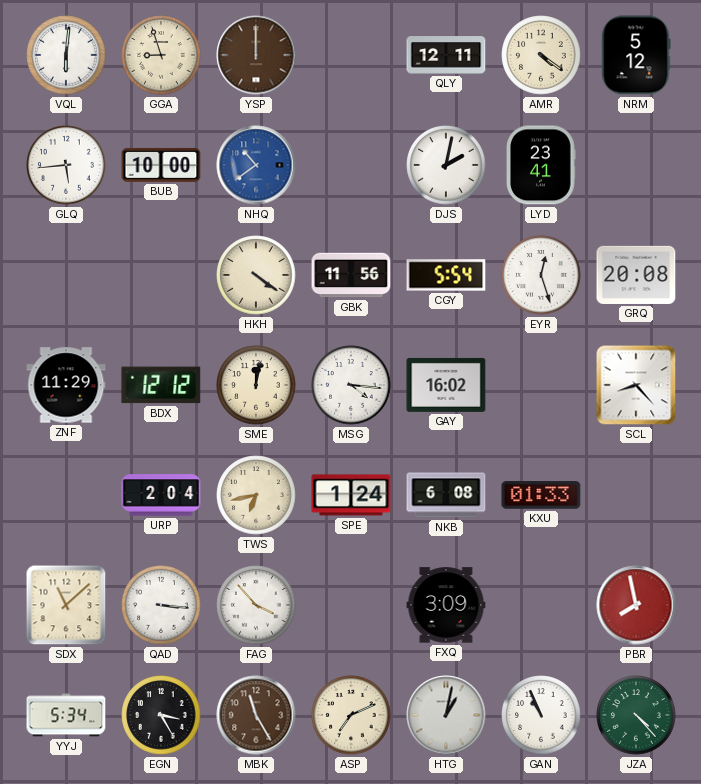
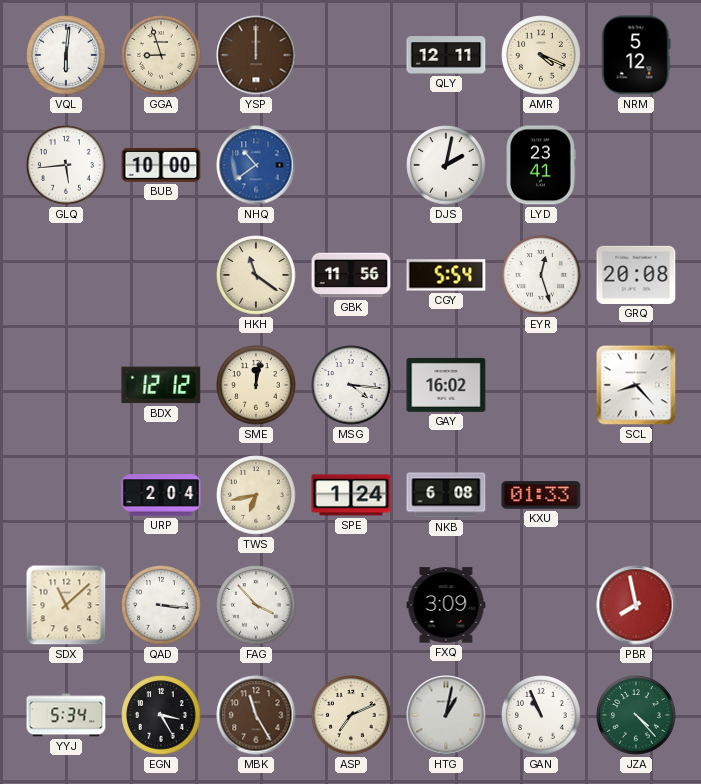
AMR: 4:21 -> 4:19 (541, 55)
HKH: 4:21 -> 11:21 (256, 275)
ZNF: 11:29 -> none (66, 385)
